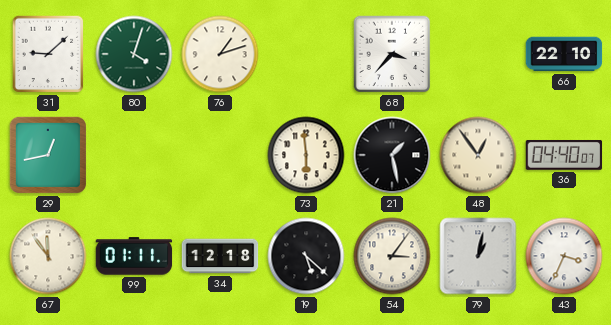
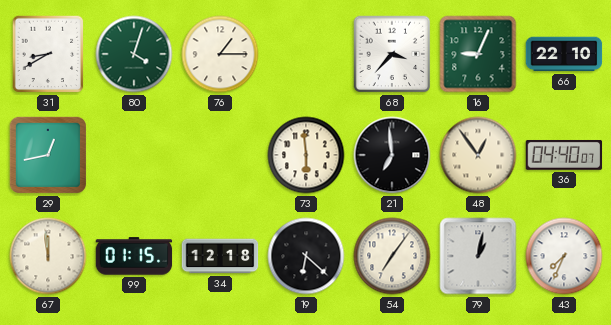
31: 9:08 -> 8:40 (48, 54)
76: 1:12 -> 1:15 (220, 54)
16: none -> 9:04 (478, 54)
21: 1:28 -> 6:59 (392, 155)
67: 11:54 -> 11:59 (48, 256)
99: 01:11 -> 01:15 (134, 256)
19: 5:22 -> 6:22 (306, 256)
54: 3:06 -> 7:06 (392, 256)
43: 3:34 -> 7:34 (564, 256)
